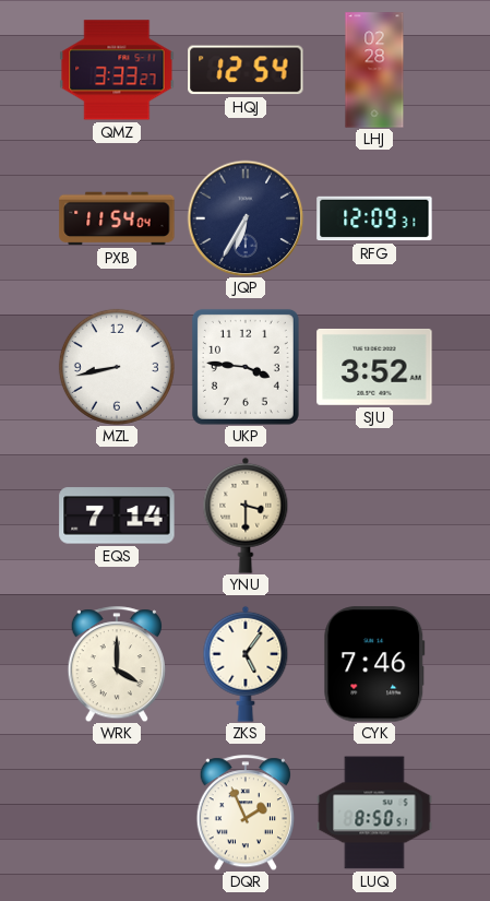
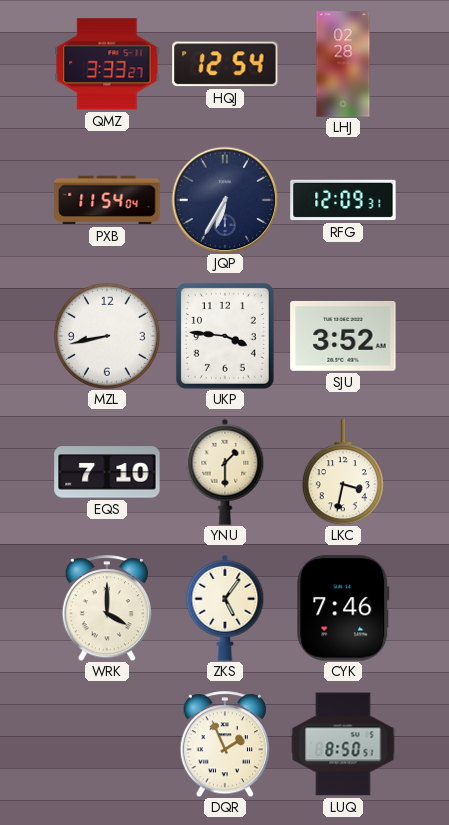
EQS: 7:14 -> 7:10 (107, 472)
YNU: 3:30 -> 1:30 (225, 472)
LKC: none -> 3:32 (343, 472)
